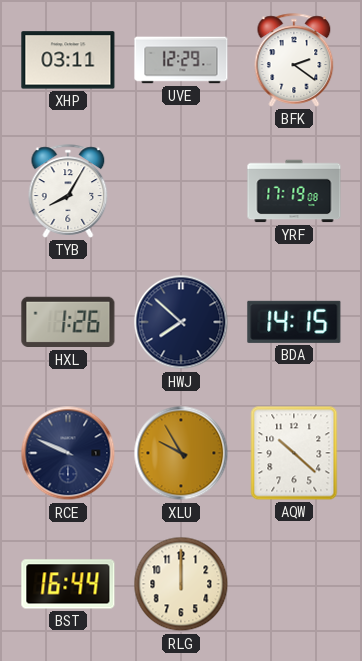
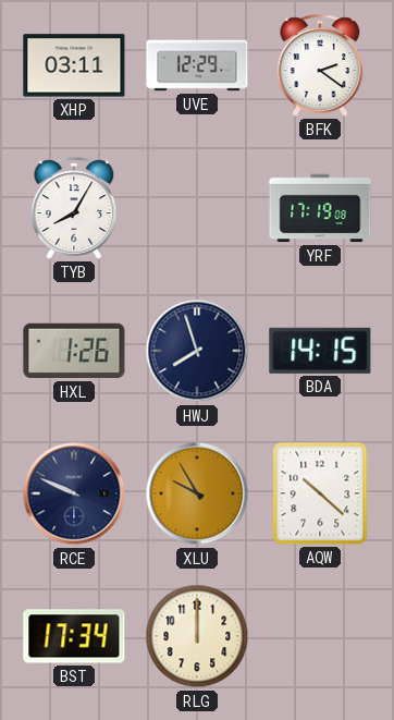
HWJ: 7:52 -> 7:57 (197, 351)
BST: 16:44 -> 17:34 (74, 636)
